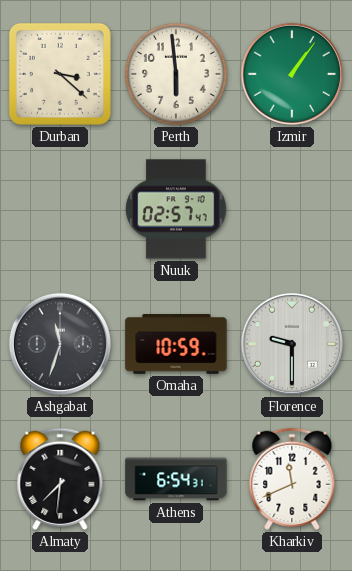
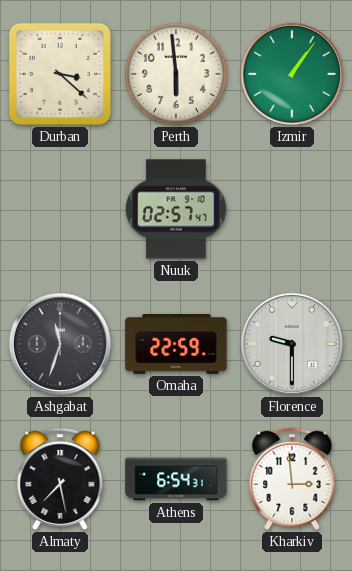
Omaha: 10:59 -> 22:59 (176, 344)
Almaty: 7:31 -> 7:28 (60, 479)
Kharkiv: 11:41 -> 2:59 (292, 479)
